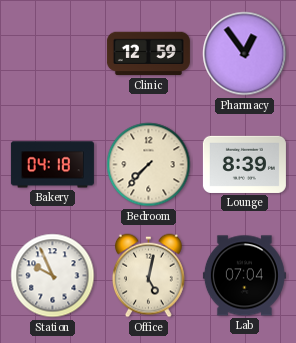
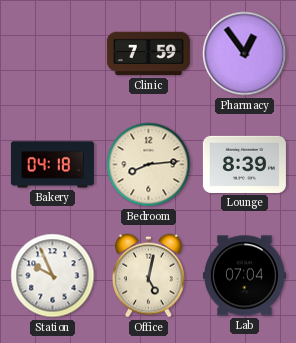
Clinic: 12:59 -> 7:59 (148, 54)
Bedroom: 7:37 -> 8:14 (149, 165)
